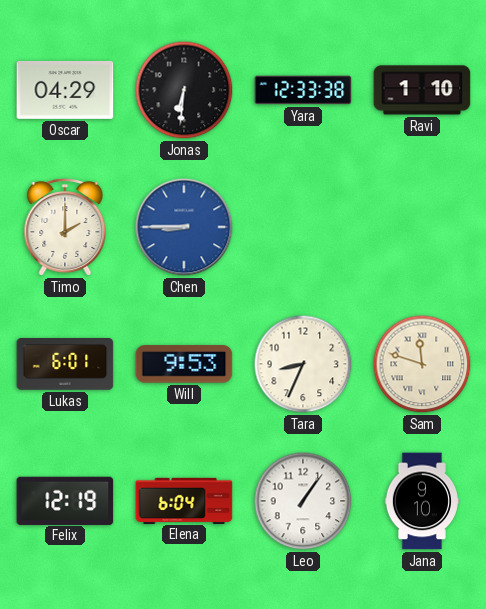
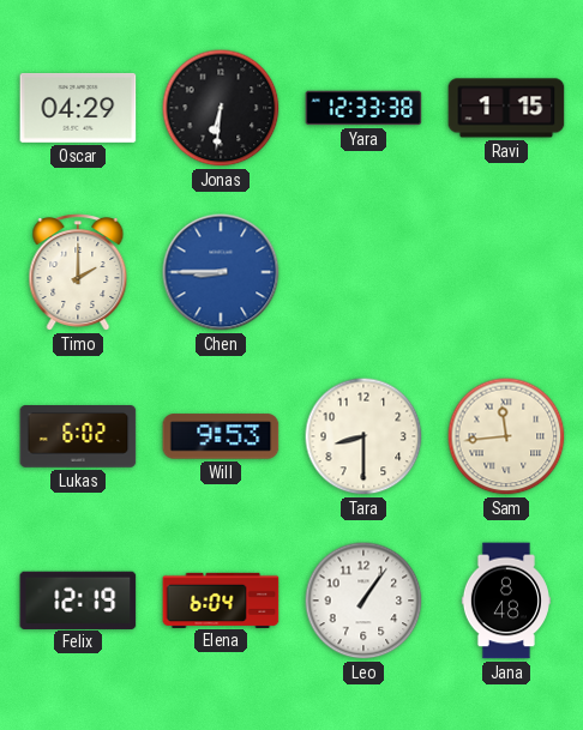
Ravi: 1:10 -> 1:15 (506, 108)
Lukas: 6:01 -> 6:02 (78, 438)
Tara: 8:34 -> 8:30 (363, 436)
Sam: 11:48 -> 11:44 (506, 436)
Jana: 9:10 -> 8:48 (505, 601)
